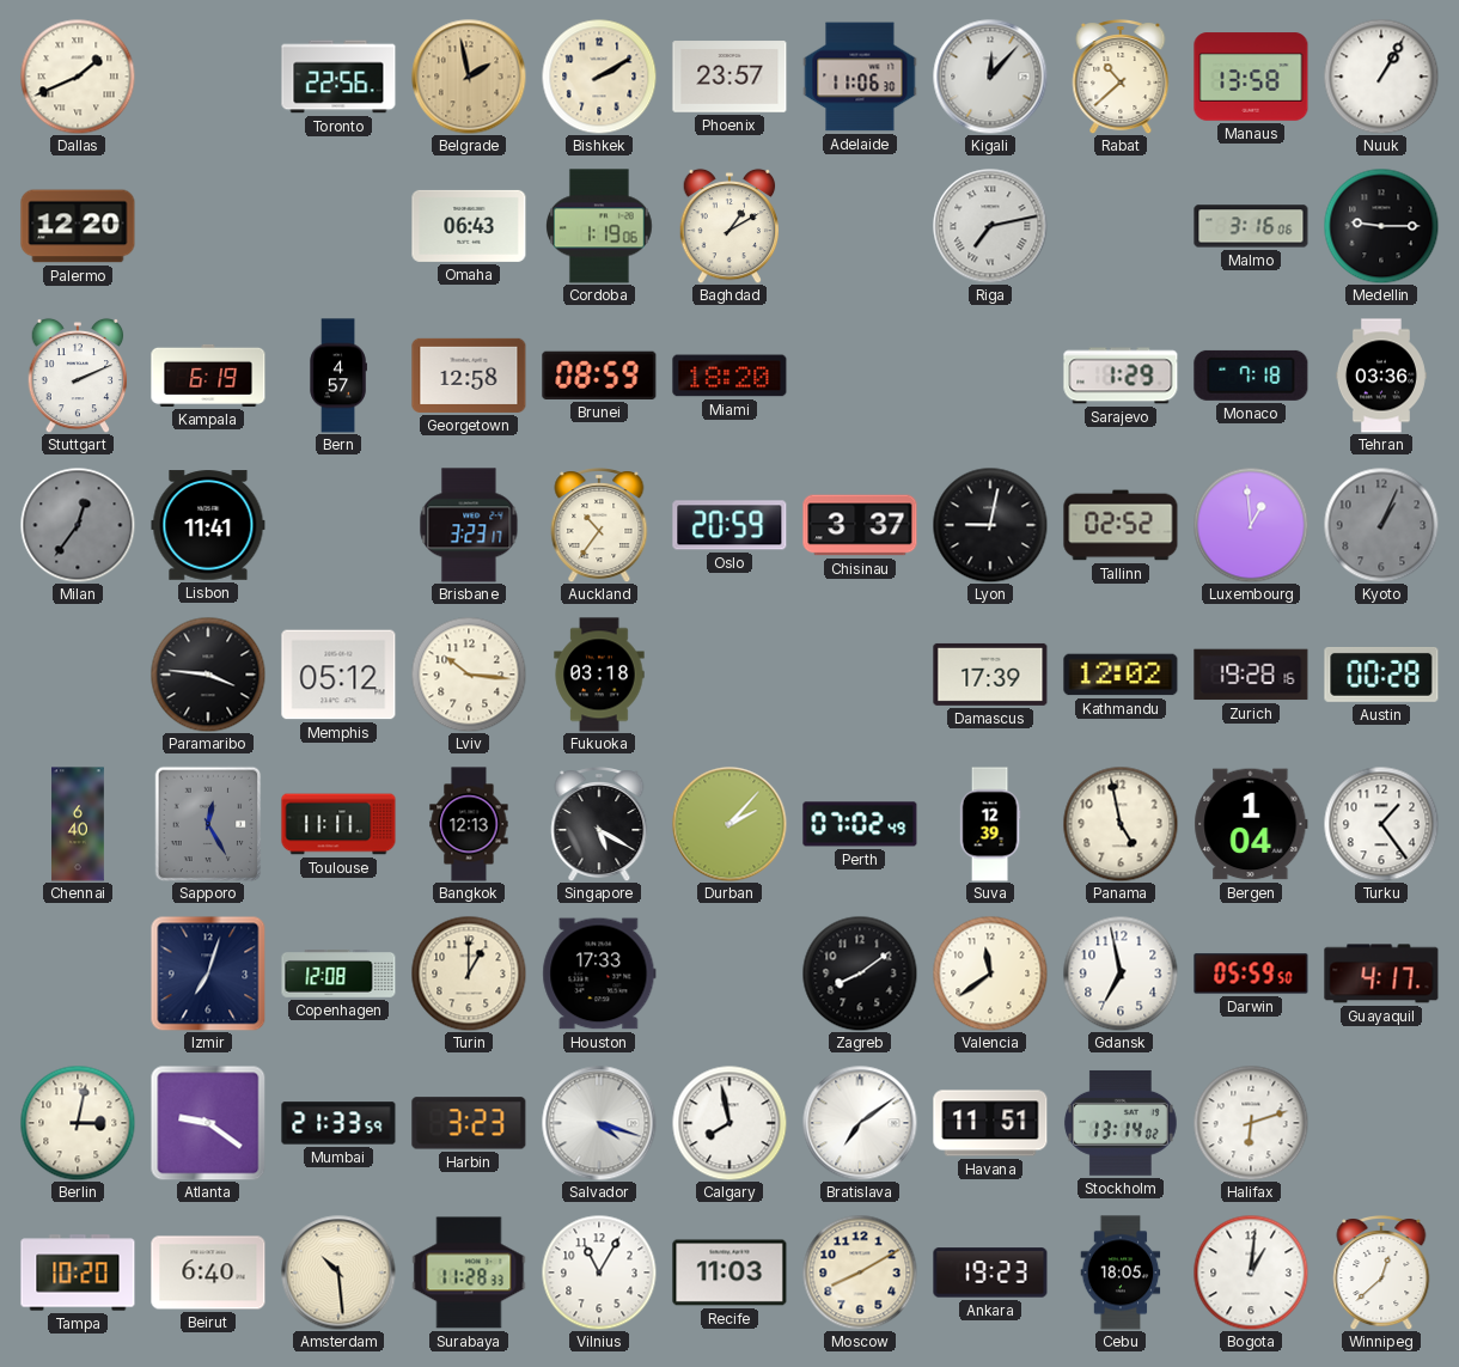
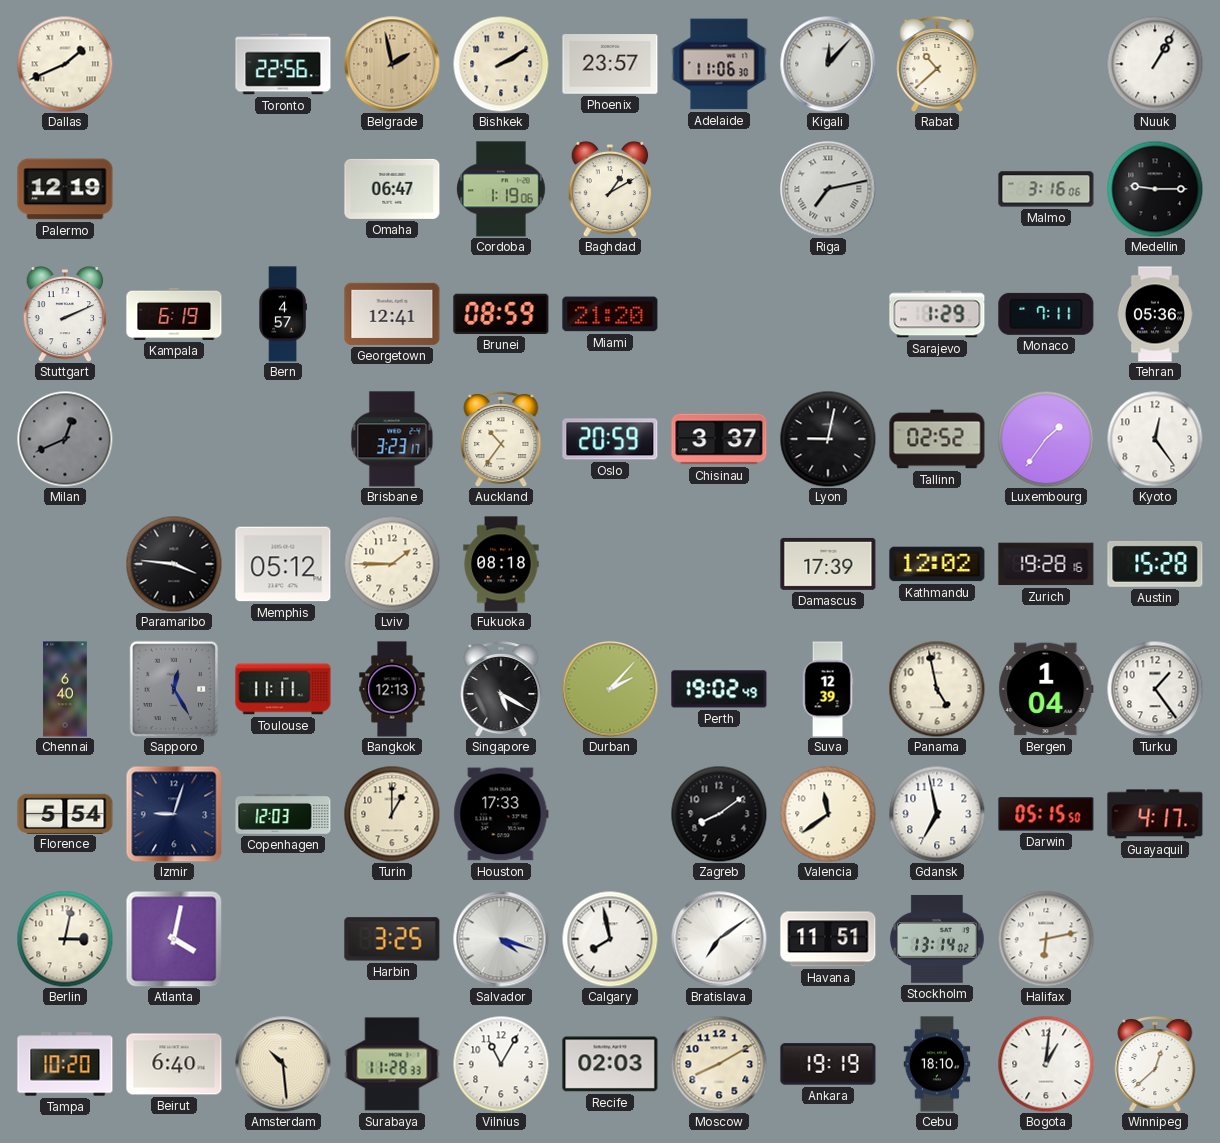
Manaus: 13:58 -> none (1251, 77)
Palermo: 12:20 -> 12:19 (65, 189)
Omaha: 06:43 -> 06:47 (392, 189)
Georgetown: 12:58 -> 12:41 (392, 314)
Miami: 18:20 -> 21:20 (610, 314)
Monaco: 7:18 -> 7:11 (1046, 314)
Tehran: 03:36 -> 05:36 (1155, 314)
Milan: 12:36 -> 12:41 (65, 439)
Lisbon: 11:41 -> none (208, 525)
Luxembourg: 12:59 -> 1:36 (1046, 439)
Kyoto: 1:04 -> 12:24 (1155, 439)
Kyoto dial: grey -> white (1155, 439)
Lviv: 10:16 -> 1:45 (392, 564)
Fukuoka: 03:18 -> 08:18 (501, 564)
Austin: 00:28 -> 15:28 (1155, 564)
Perth: 07:02 -> 19:02 (719, 689)
Florence: none -> 5:54 (65, 813)
Izmir: 7:03 -> 9:03 (174, 814)
Copenhagen: 12:08 -> 12:03 (283, 815)
Darwin: 05:59 -> 05:15 (1046, 814)
Atlanta: 9:21 -> 4:02 (174, 939)
Mumbai: 21:33 -> none (338, 1123)
Harbin: 3:23 -> 3:25 (392, 939)
Halifax: 6:12 -> 6:13 (1046, 939)
Recife: 11:03 -> 02:03 (610, 1064)
Ankara: 19:23 -> 19:19 (828, 1064)
Cebu: 18:05 -> 18:10 (937, 1064)
